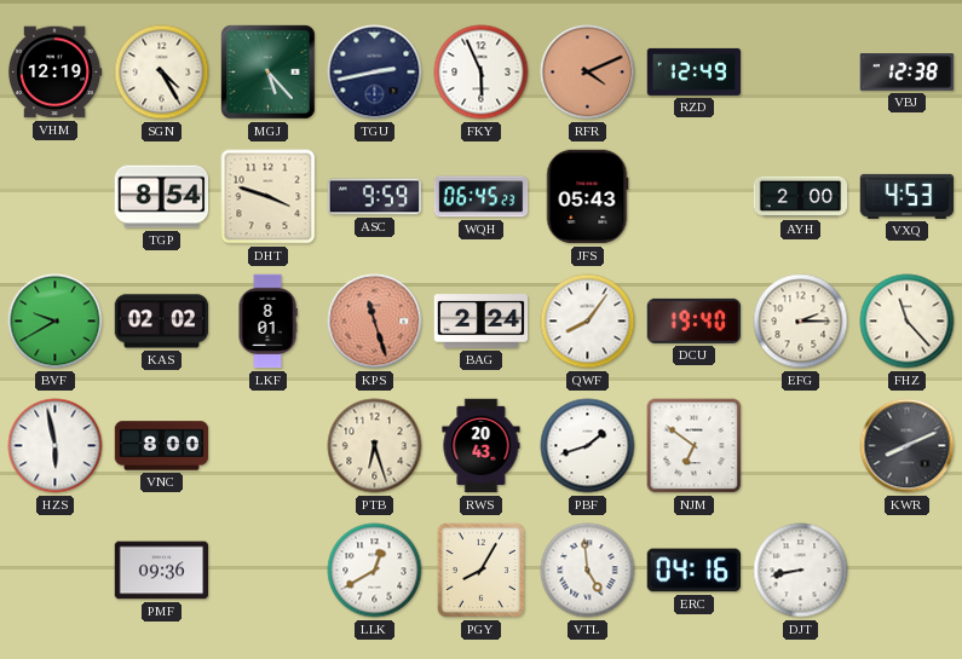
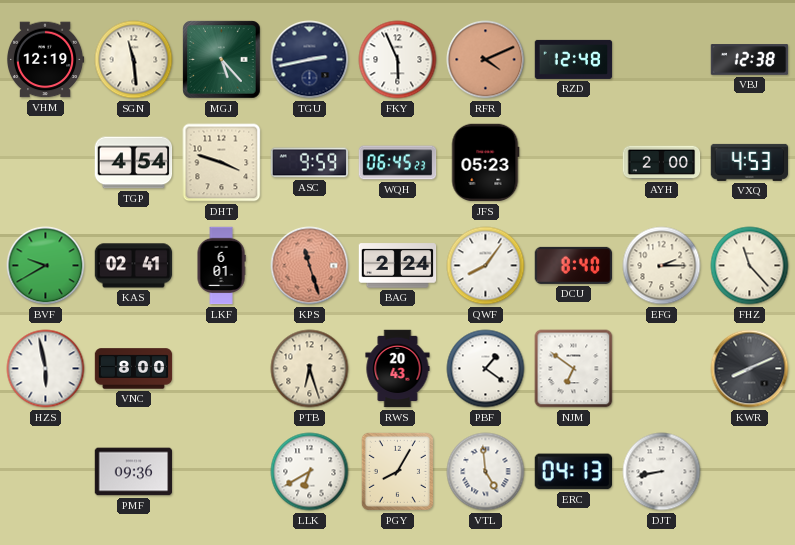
SGN: 4:25 -> 11:29 (134, 60)
RZD: 12:49 -> 12:48 (574, 59)
TGP: 8:54 -> 4:54 (134, 163)
JFS: 05:43 -> 05:23 (485, 163)
KAS: 02:02 -> 02:41 (134, 266)
LKF: 8:01 -> 6:01 (221, 266)
DCU: 19:40 -> 8:40 (574, 265)
PBF: 1:42 -> 1:21 (486, 369)
LLK: 12:40 -> 6:40 (310, 472)
ERC: 04:16 -> 04:13 (574, 472)
